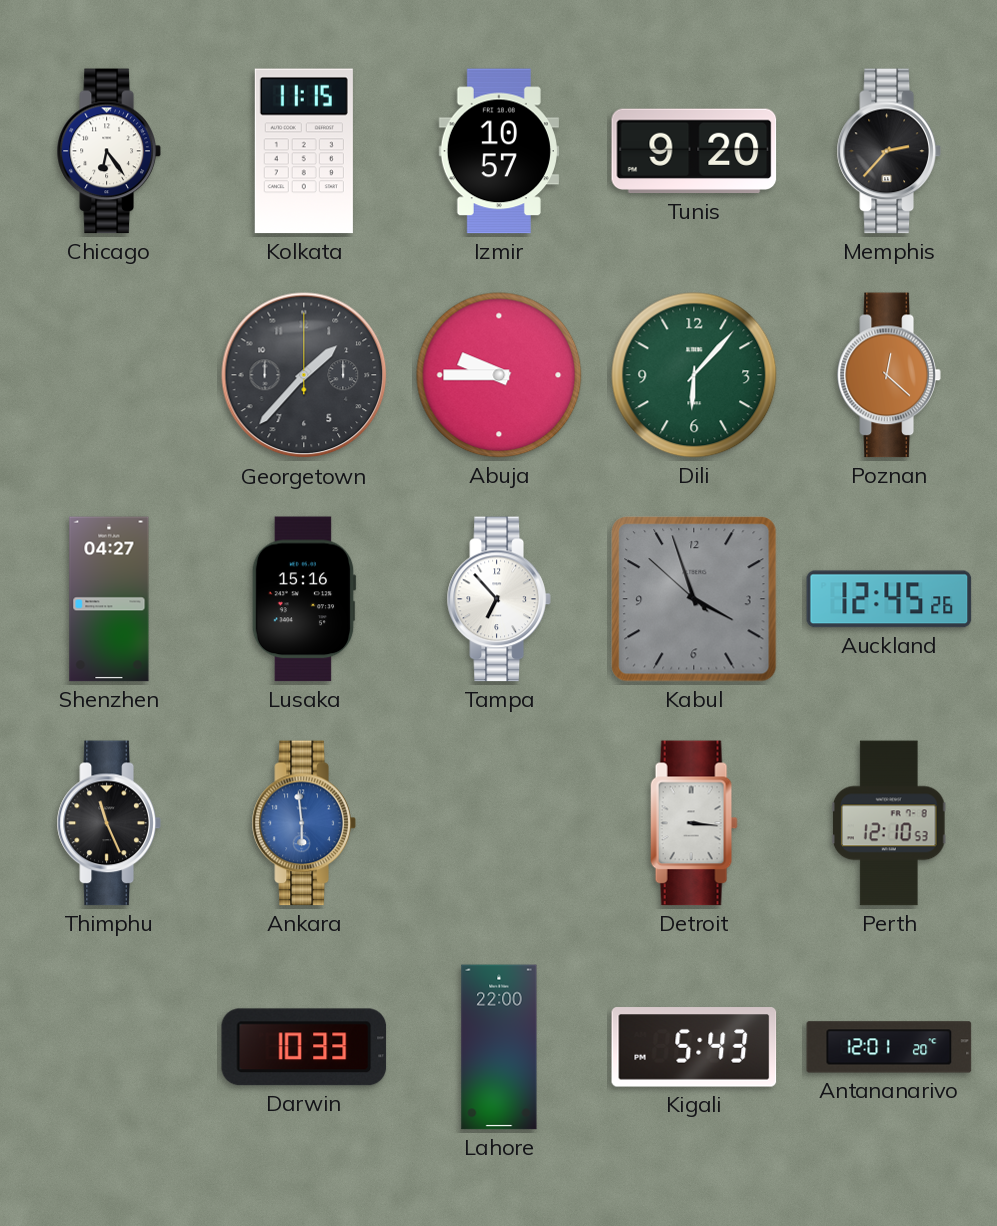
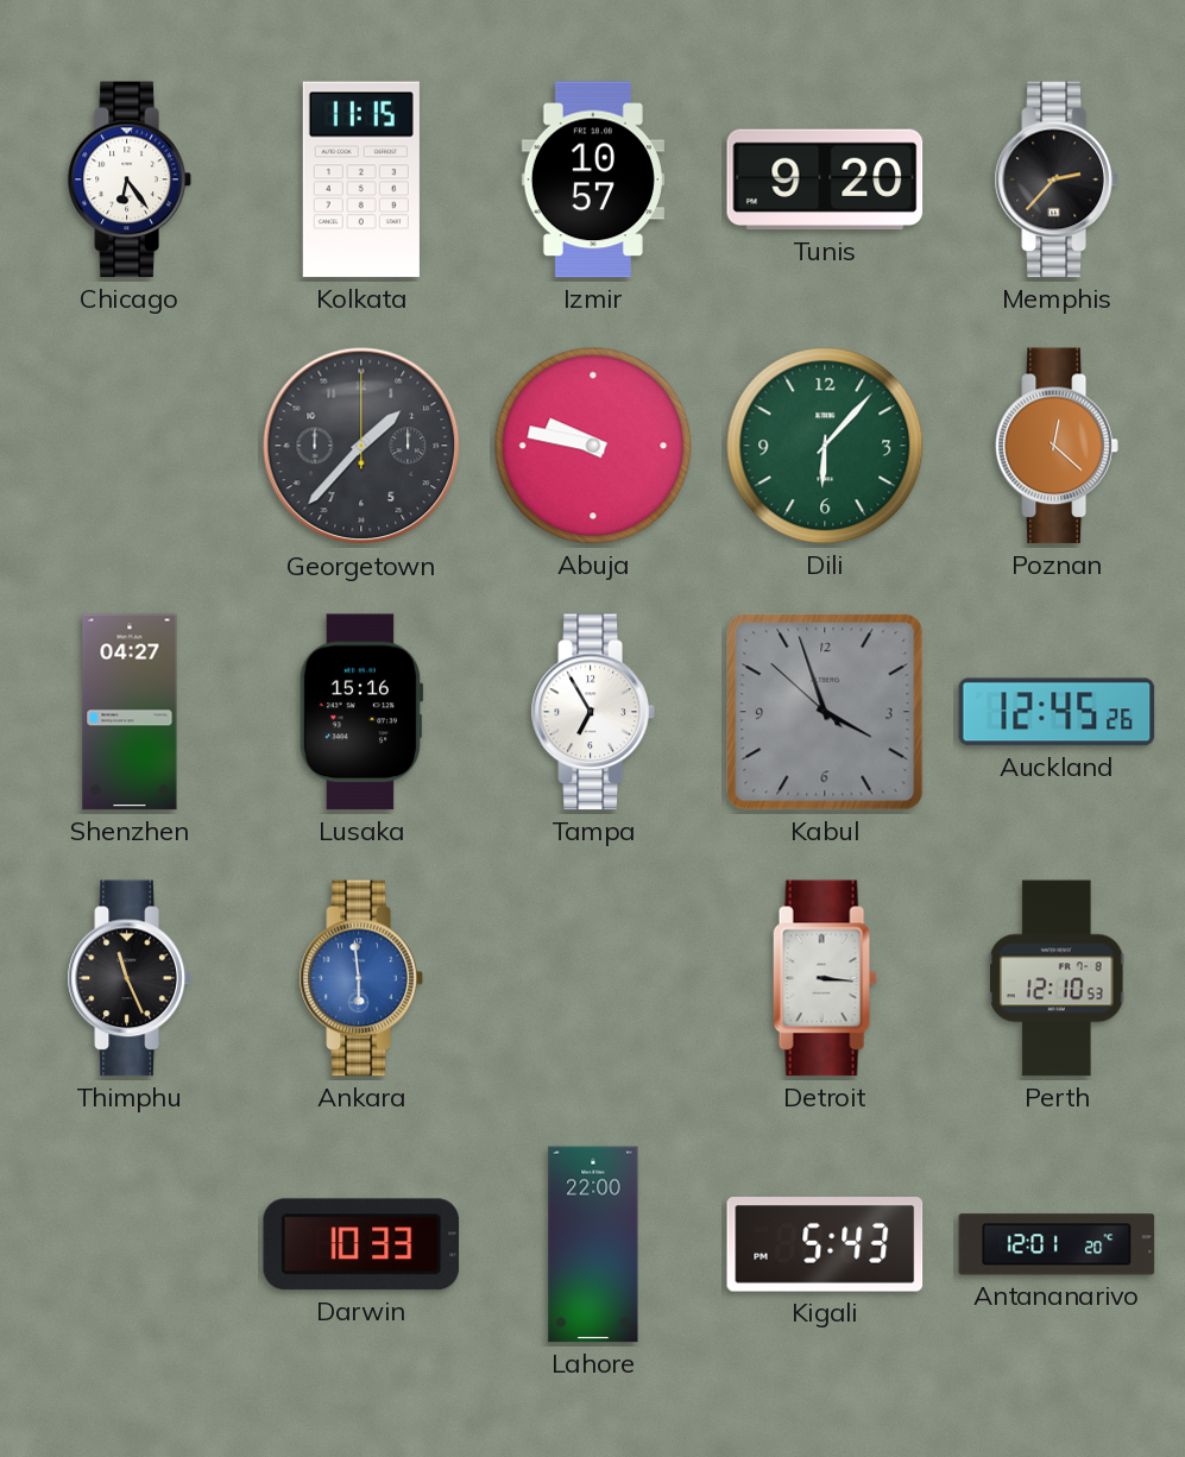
Abuja: 9:45 -> 9:47 (593, 446)
Tampa: 6:53 -> 6:55 (593, 712)
